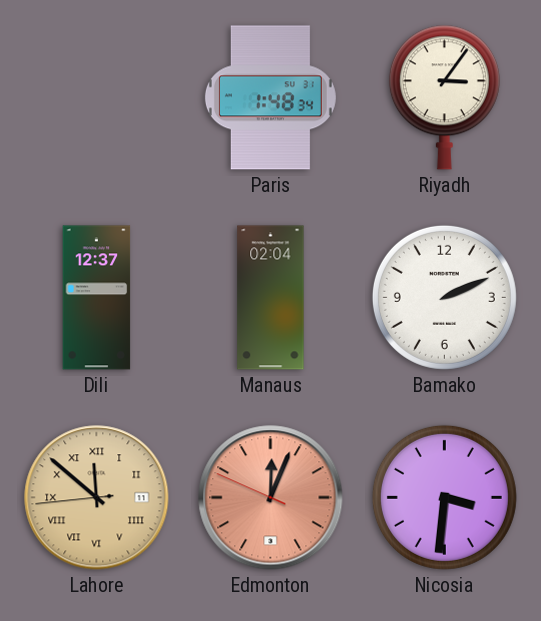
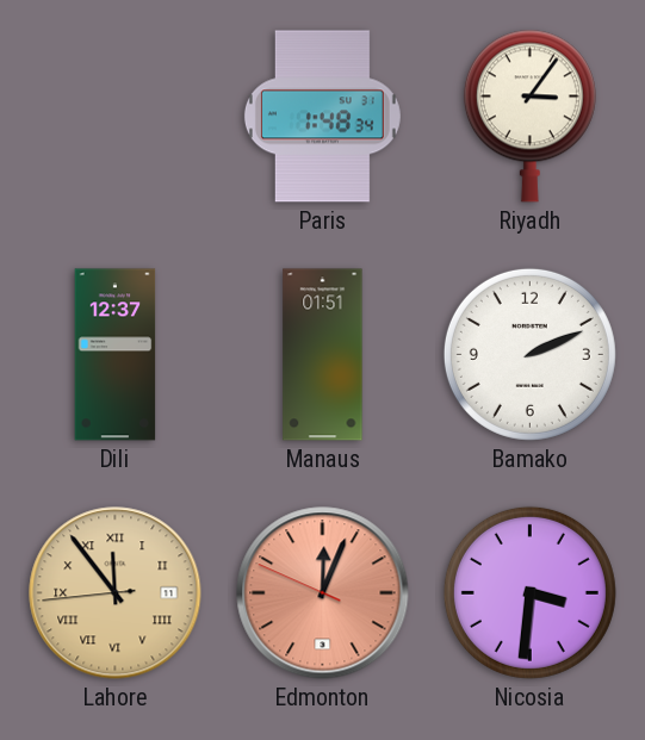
Manaus: 02:04 -> 01:51 (323, 355)
Lahore: 11:51 -> 11:53 (116, 593)
